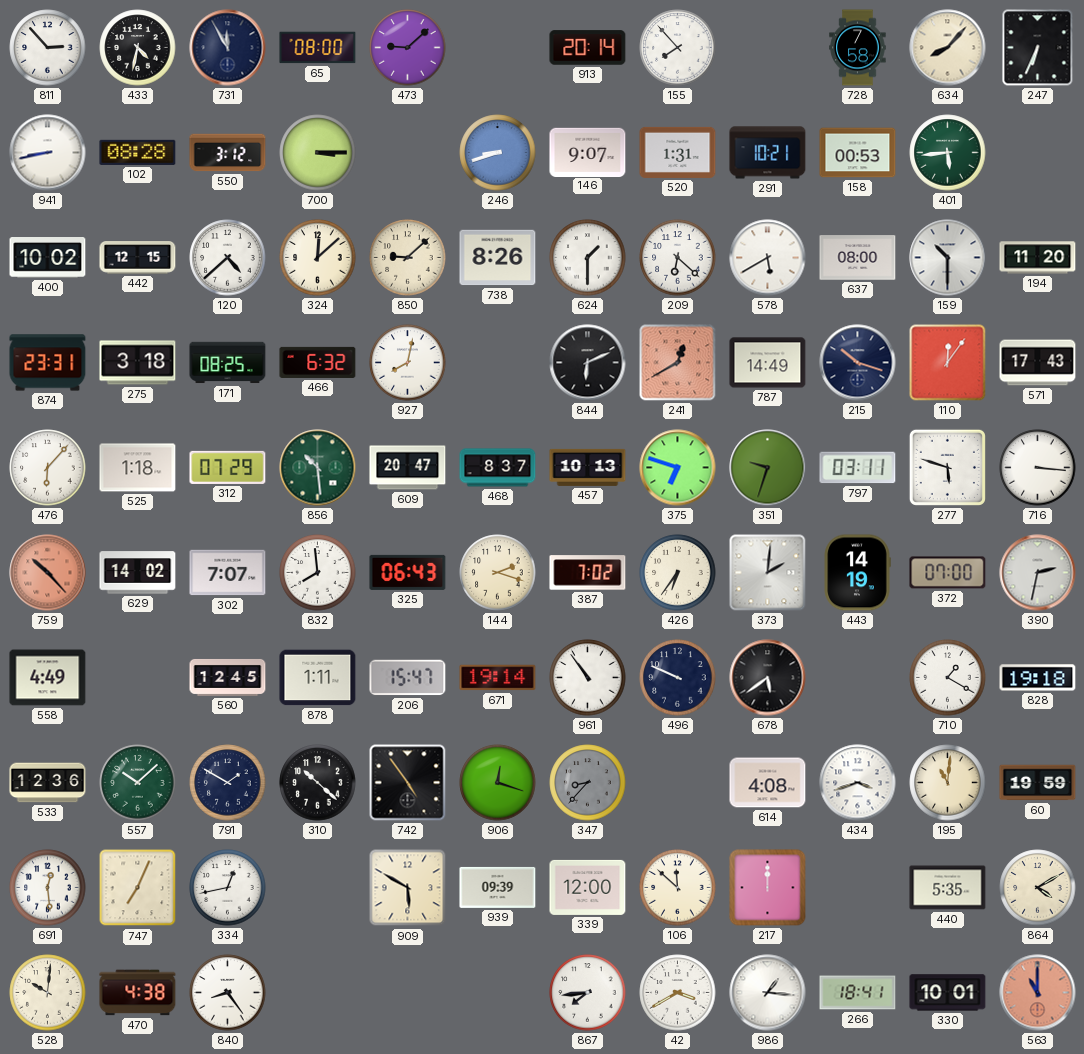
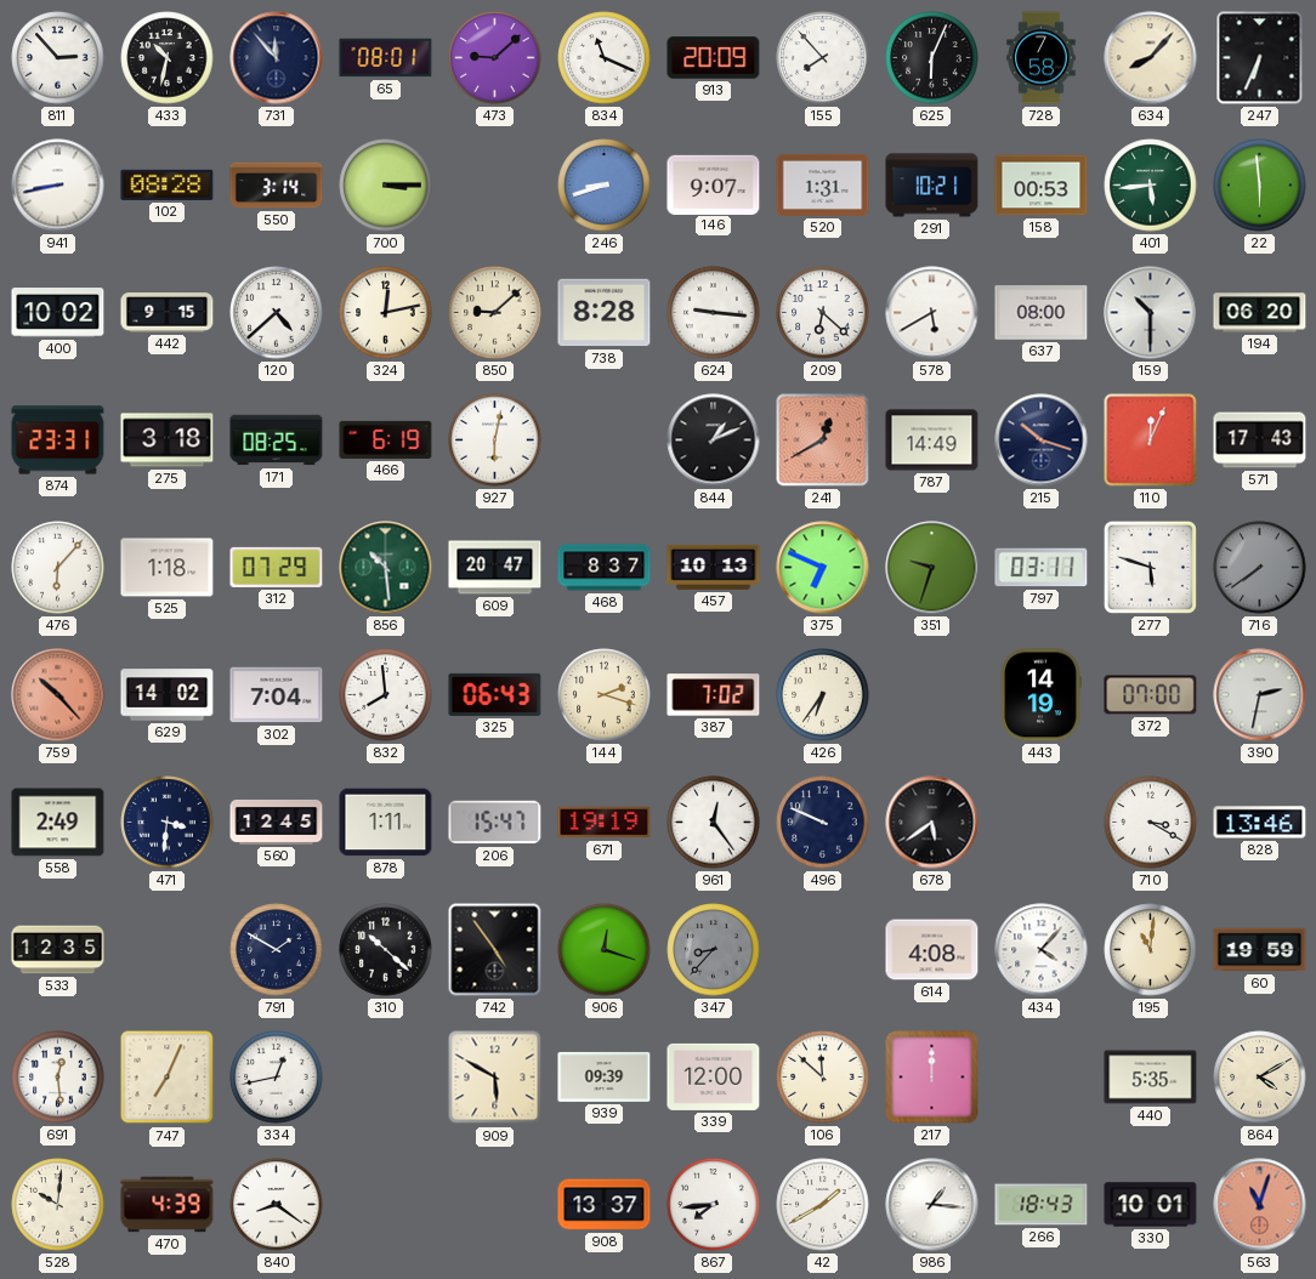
433: 4:32 -> 10:32 (168, 58)
731: 11:55 -> 11:53 (277, 58)
65: 08:00 -> 08:01 (386, 58)
834: none -> 11:19 (605, 58)
913: 20:14 -> 20:09 (714, 58)
625: none -> 6:04 (932, 58)
550: 3:12 -> 3:14 (277, 186)
22: none -> 5:59 (1260, 186)
442: 12:15 -> 9:15 (168, 313)
324: 12:08 -> 12:13 (386, 313)
738: 8:26 -> 8:28 (605, 313)
624: 1:30 -> 9:16 (714, 313)
194: 11:20 -> 06:20 (1260, 313)
466: 6:32 -> 6:19 (386, 439)
927: 8:02 -> 6:02 (495, 440)
844: 6:11 -> 1:11 (714, 440)
110: 12:06 -> 12:04 (1151, 440)
375: 6:48 -> 6:49 (823, 568)
716: 3:16 -> 7:39 (1260, 568)
716 dial: white -> grey (1260, 568)
302: 7:07 -> 7:04 (277, 695)
373: 2:01 -> none (768, 573)
558: 4:49 -> 2:49 (58, 823)
471: none -> 3:31 (168, 823)
671: 19:14 -> 19:19 (605, 823)
961: 10:54 -> 12:24 (714, 823)
710: 1:20 -> 3:20 (1151, 823)
828: 19:18 -> 13:46 (1260, 823)
533: 12:36 -> 12:35 (58, 950)
557: 10:08 -> none (138, 783)
434: 3:42 -> 4:07 (1042, 950)
470: 4:38 -> 4:39 (168, 1205)
840: 8:24 -> 8:21 (277, 1205)
908: none -> 13:37 (605, 1205)
42: 3:40 -> 1:40 (823, 1205)
266: 18:41 -> 18:43 (1042, 1205)
563: 11:00 -> 11:03 (1260, 1205)
